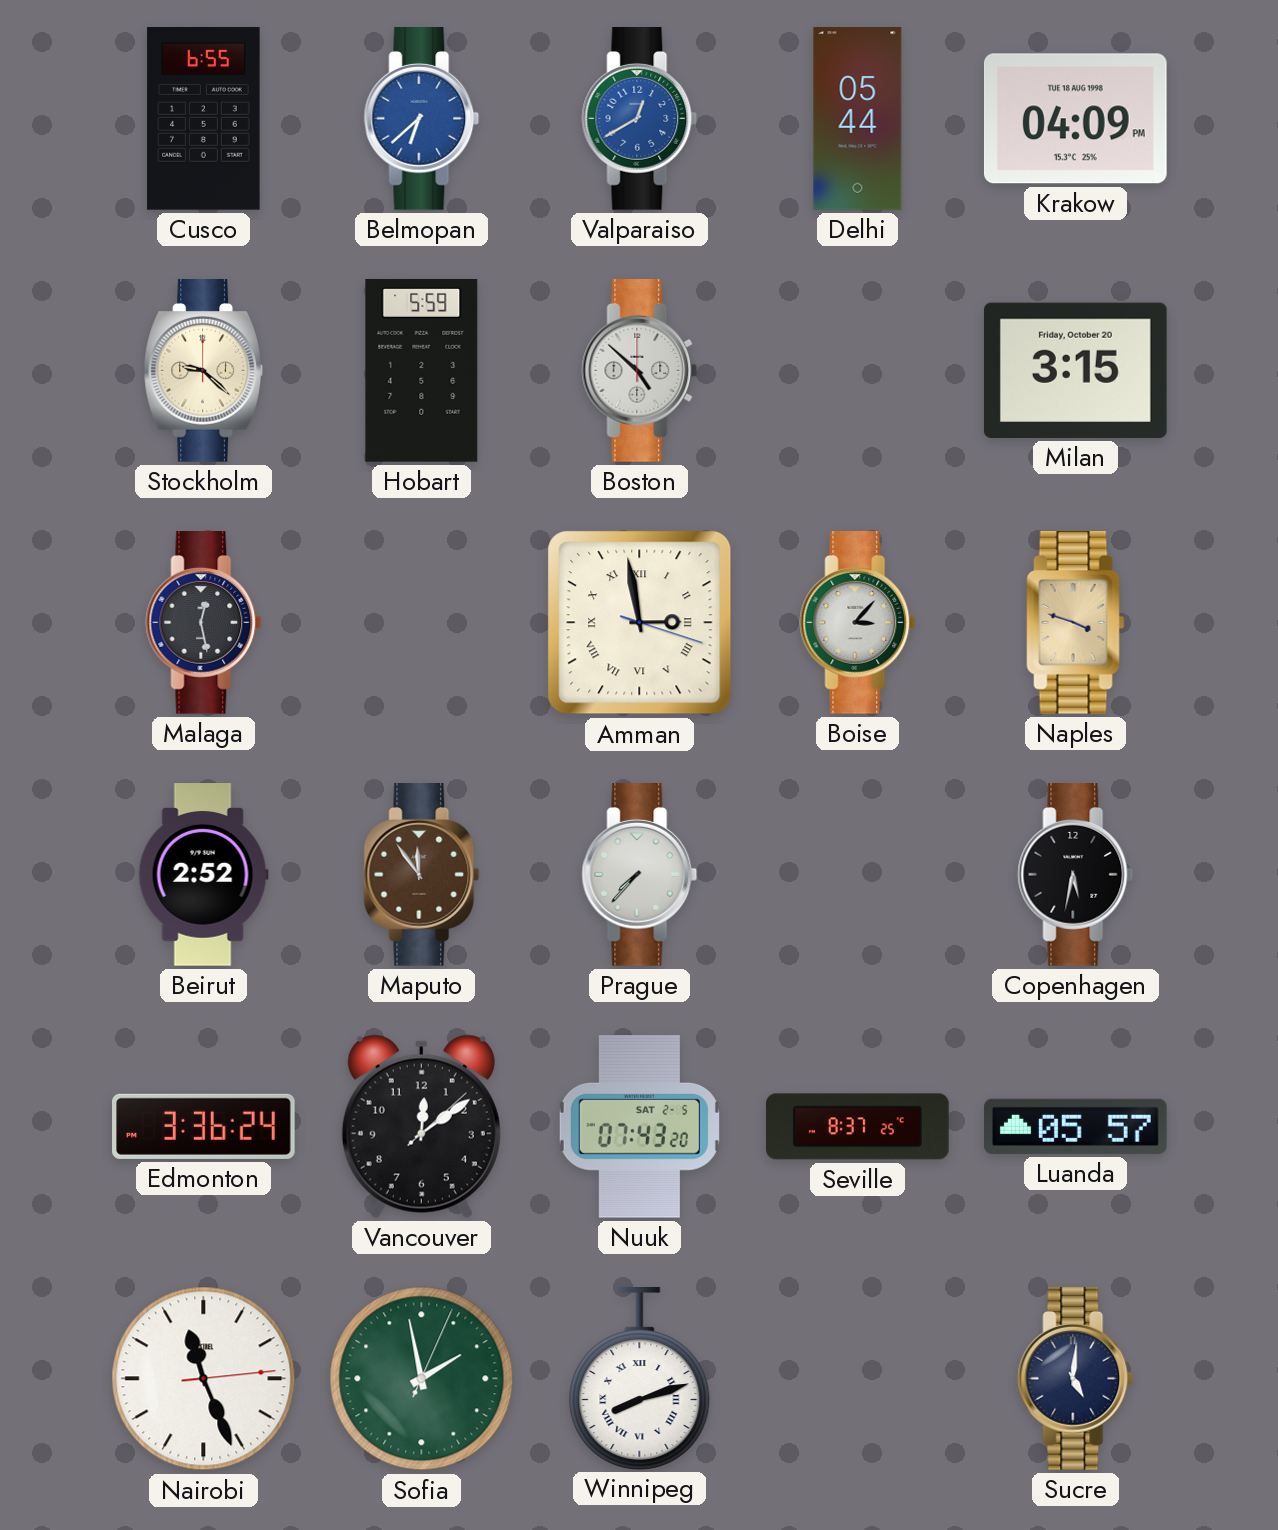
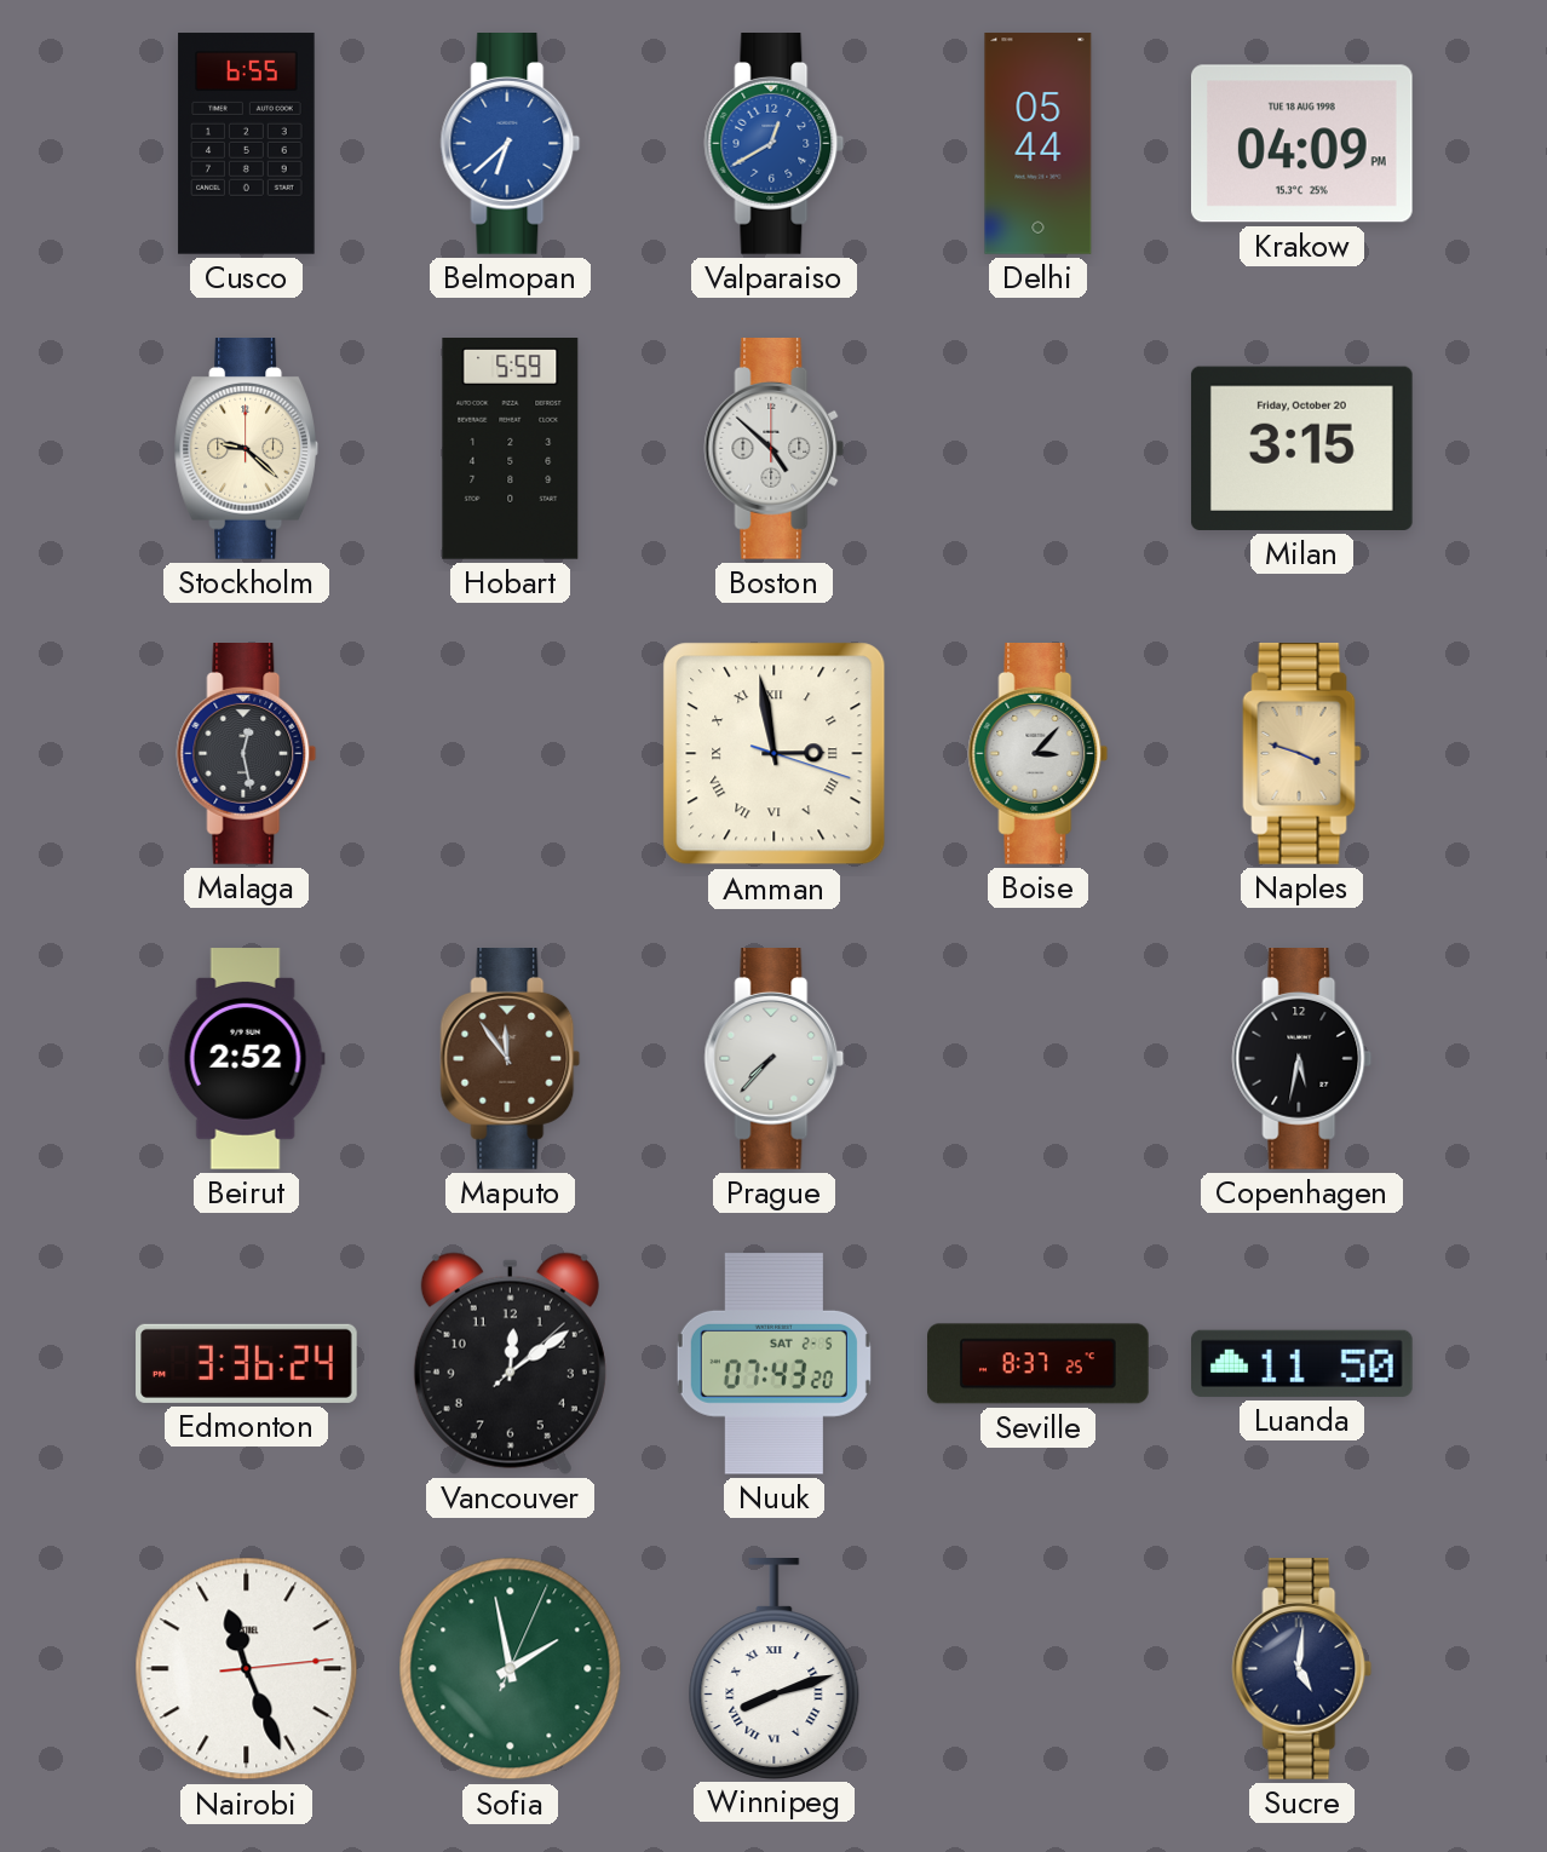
Luanda: 05:57 -> 11:50 (1302, 1363)
